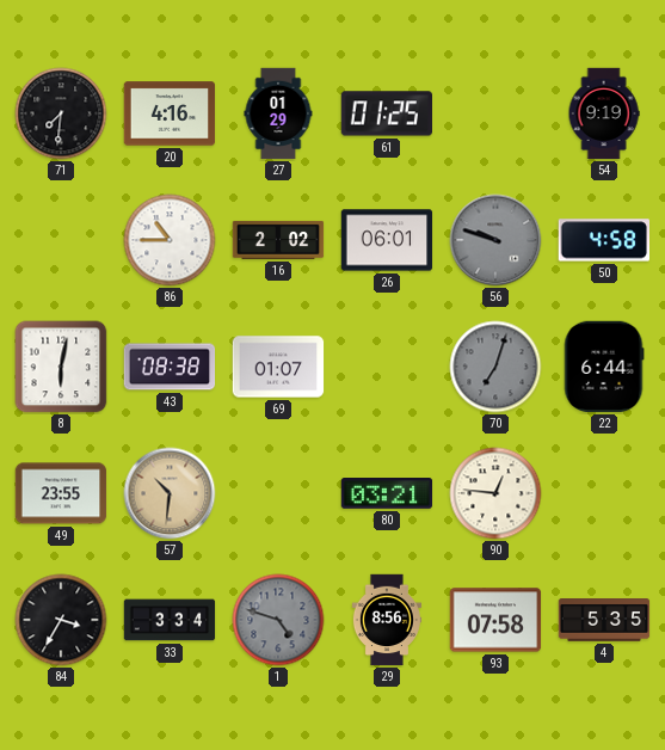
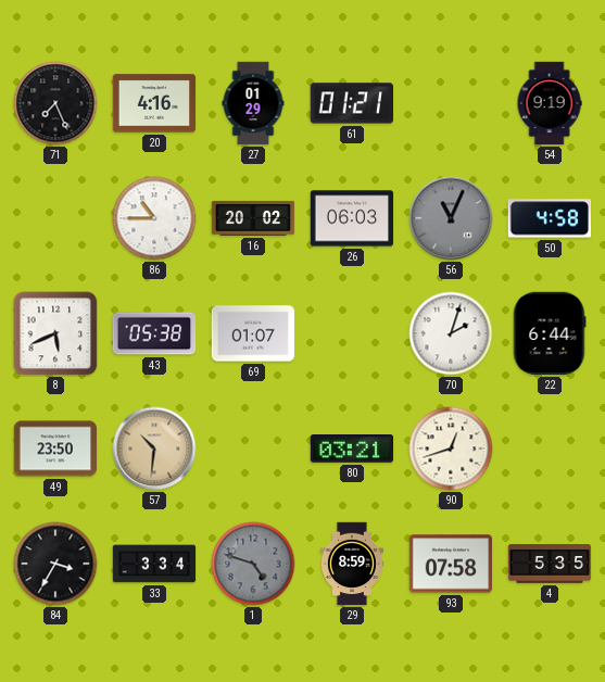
71: 7:31 -> 7:26 (55, 103)
61: 01:25 -> 01:21 (351, 103)
16: 2:02 -> 20:02 (253, 218)
26: 06:01 -> 06:03 (352, 218)
56: 9:48 -> 11:04 (451, 218)
8: 6:02 -> 5:41 (55, 333)
43: 08:38 -> 05:38 (154, 333)
70: 7:03 -> 2:03 (451, 333)
70 dial: grey -> white (451, 333)
49: 23:55 -> 23:50 (55, 449)
90: 12:46 -> 12:42 (451, 449)
29: 8:56 -> 8:59 (352, 564)
